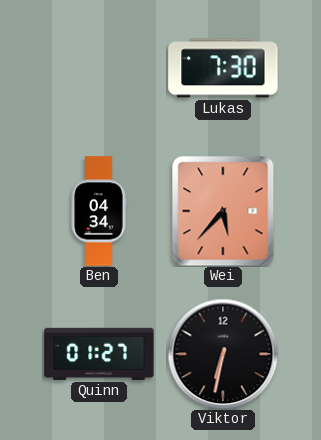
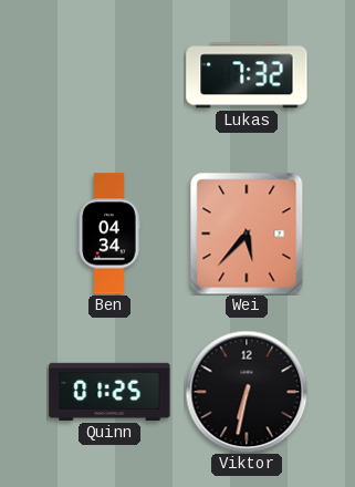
Lukas: 7:30 -> 7:32 (247, 75)
Quinn: 01:27 -> 01:25 (109, 392)
